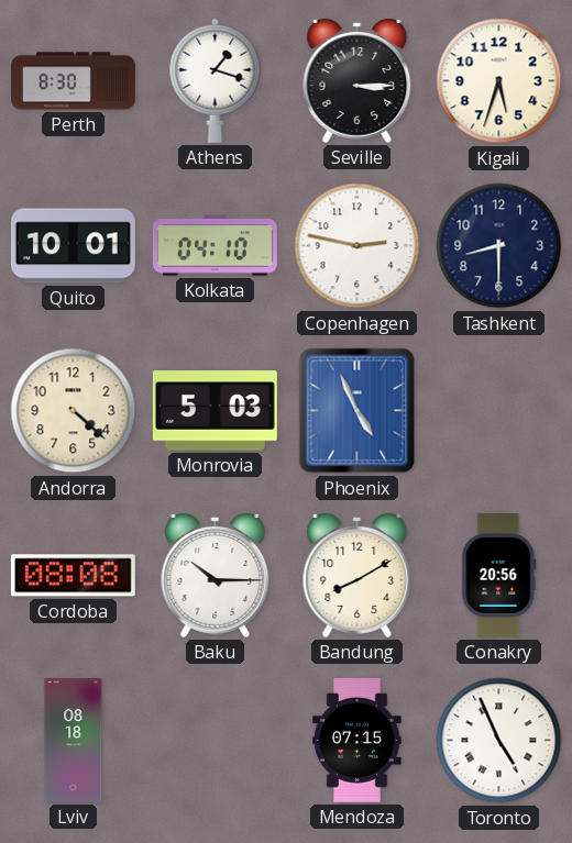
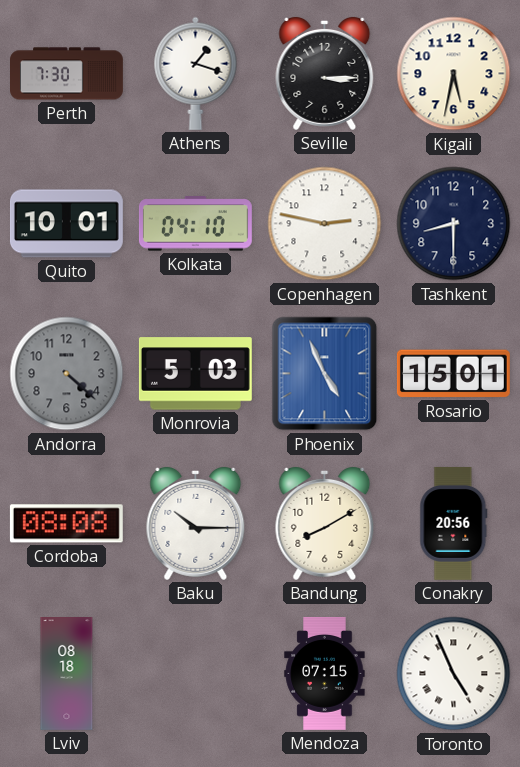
Perth: 8:30 -> 7:30 (67, 74)
Kigali: 5:33 -> 5:32 (454, 74)
Andorra dial: cream -> grey (67, 374)
Rosario: none -> 15:01 (453, 374)
